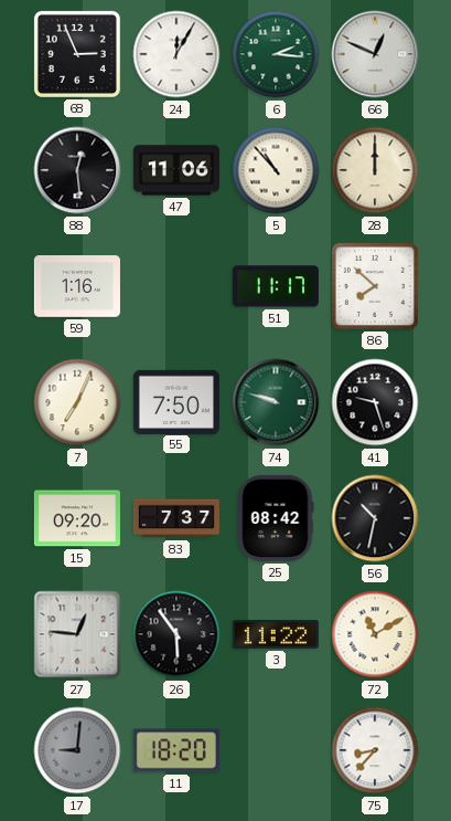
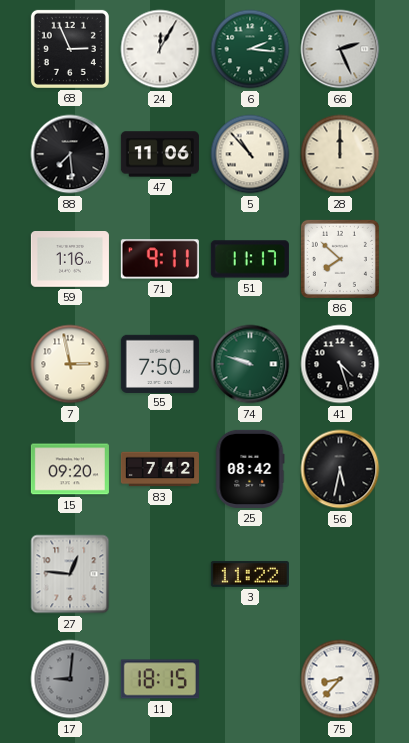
66: 12:49 -> 2:26 (340, 49)
88: 12:29 -> 7:29 (70, 154)
71: none -> 9:11 (160, 259)
7: 7:04 -> 2:58 (70, 364)
41: 9:27 -> 4:27 (340, 364)
83: 7:37 -> 7:42 (160, 469)
56: 10:32 -> 5:32 (340, 469)
26: 5:54 -> none (176, 634)
72: 11:10 -> none (375, 634)
11: 18:20 -> 18:15 (160, 679)
